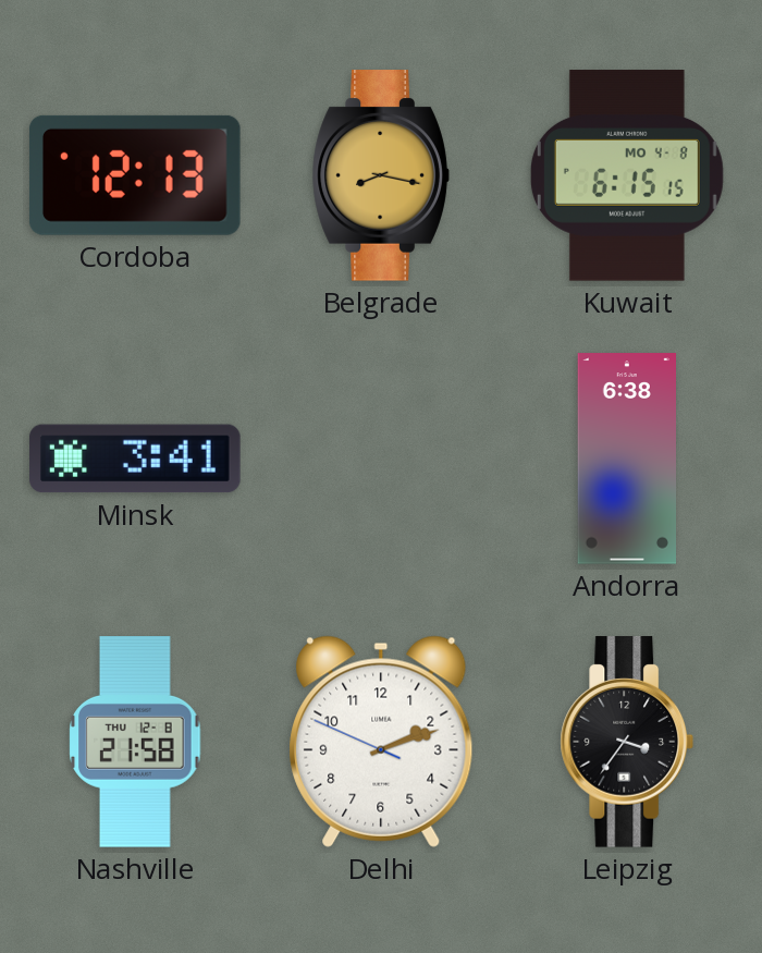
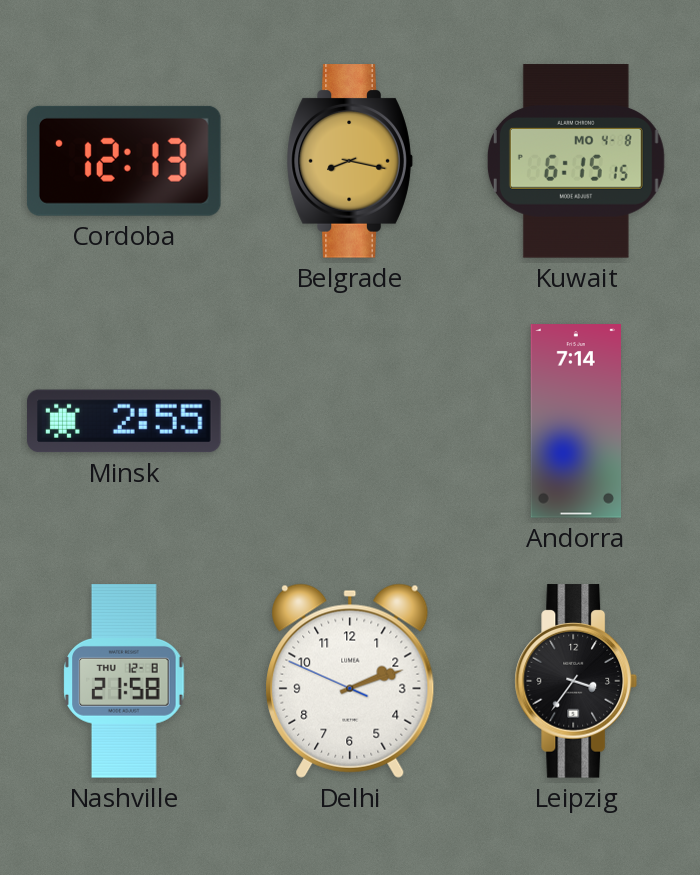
Minsk: 3:41 -> 2:55 (124, 421)
Andorra: 6:38 -> 7:14 (575, 421)
